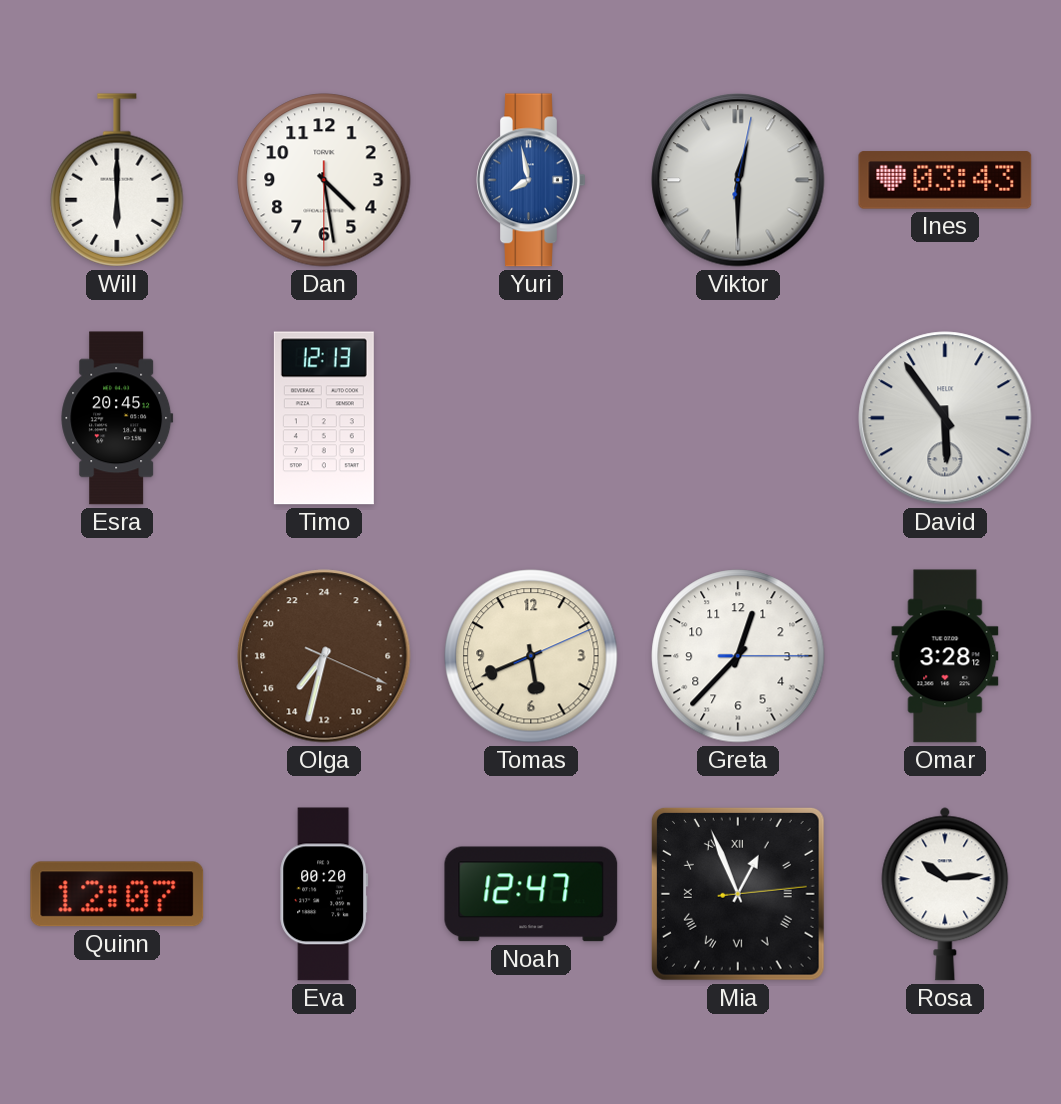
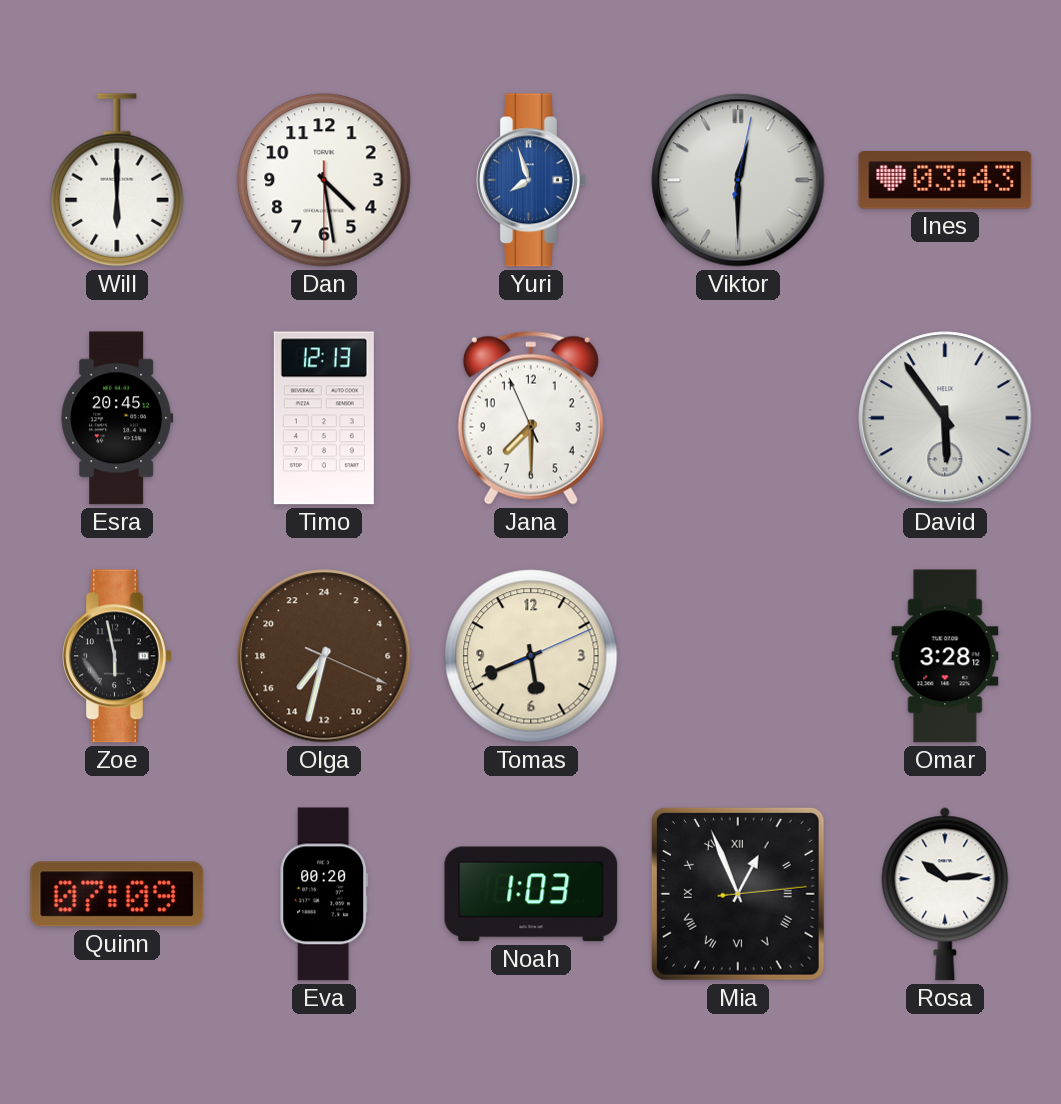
Yuri: 7:58 -> 7:57 (531, 180)
Jana: none -> 7:29 (531, 418)
Zoe: none -> 5:58 (117, 656)
Greta: 12:37 -> none (738, 656)
Quinn: 12:07 -> 07:09 (117, 894)
Noah: 12:47 -> 1:03 (531, 894)
